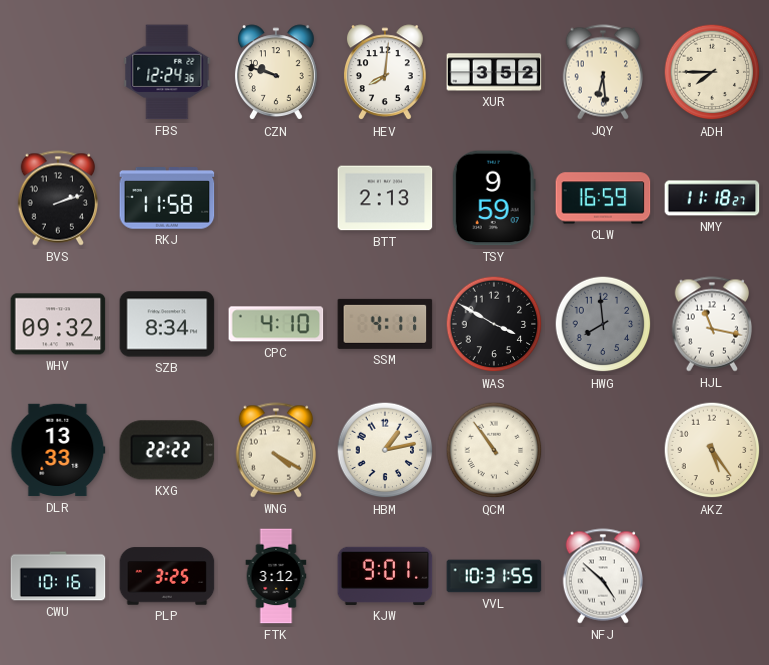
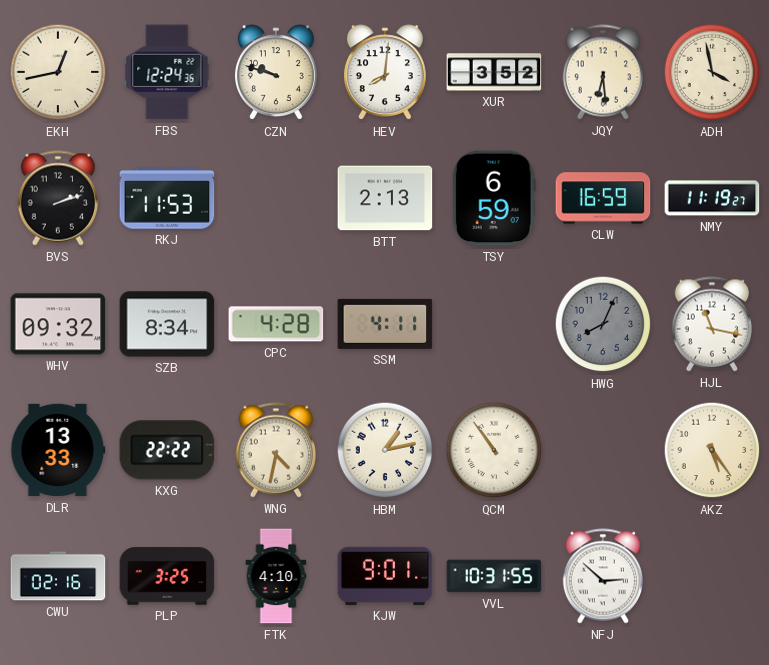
EKH: none -> 12:43 (58, 72)
ADH: 7:45 -> 3:58 (712, 72)
RKJ: 11:58 -> 11:53 (167, 198)
TSY: 9:59 -> 6:59 (494, 198)
NMY: 11:18 -> 11:19 (712, 198)
CPC: 4:10 -> 4:28 (276, 324)
WAS: 3:50 -> none (494, 324)
HWG: 7:59 -> 8:04 (603, 324)
WNG: 4:20 -> 4:32 (275, 450)
CWU: 10:16 -> 02:16 (58, 576)
FTK: 3:12 -> 4:10 (276, 576)
NFJ: 4:52 -> 2:52 (602, 576)
